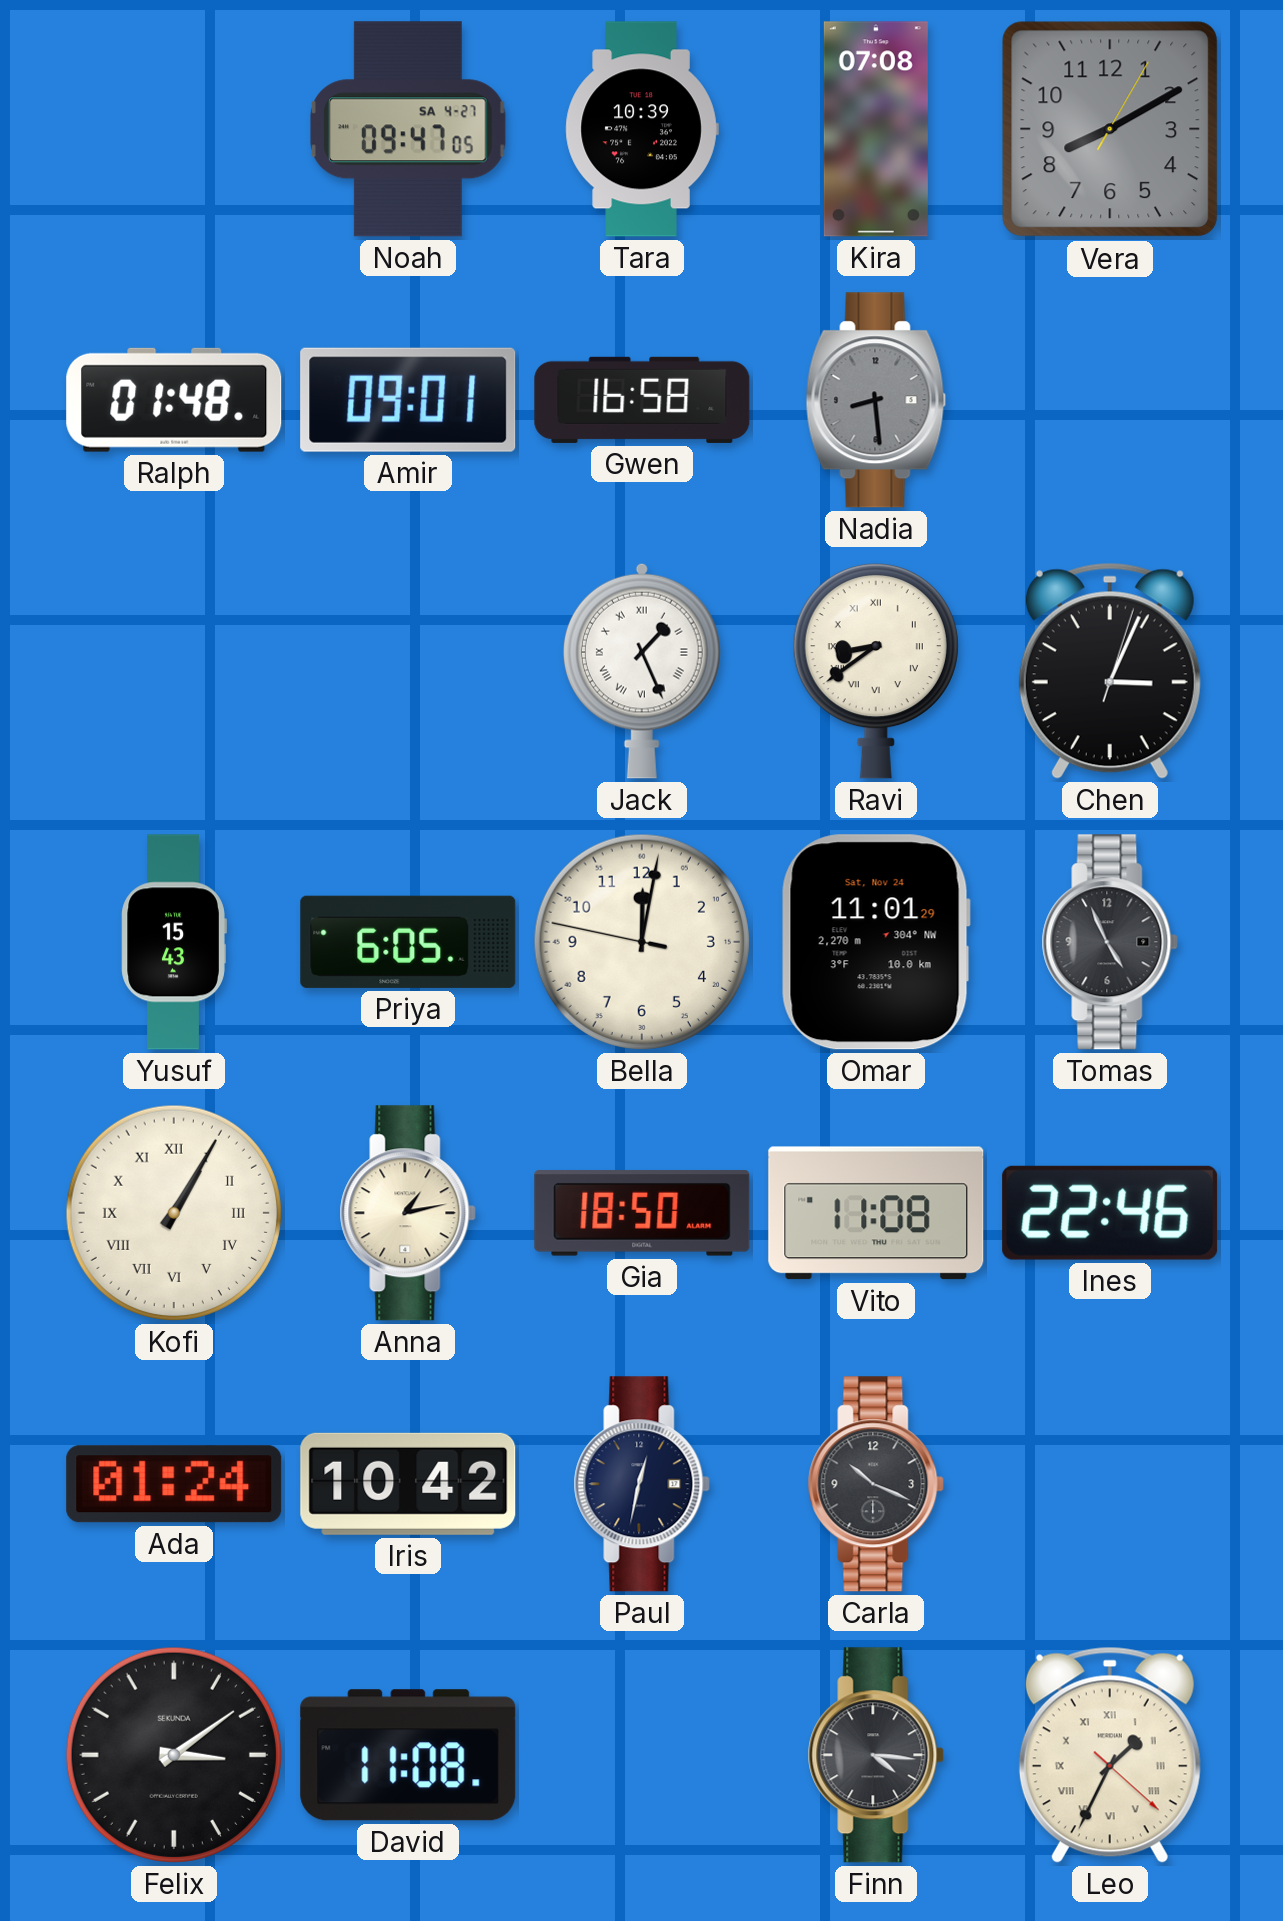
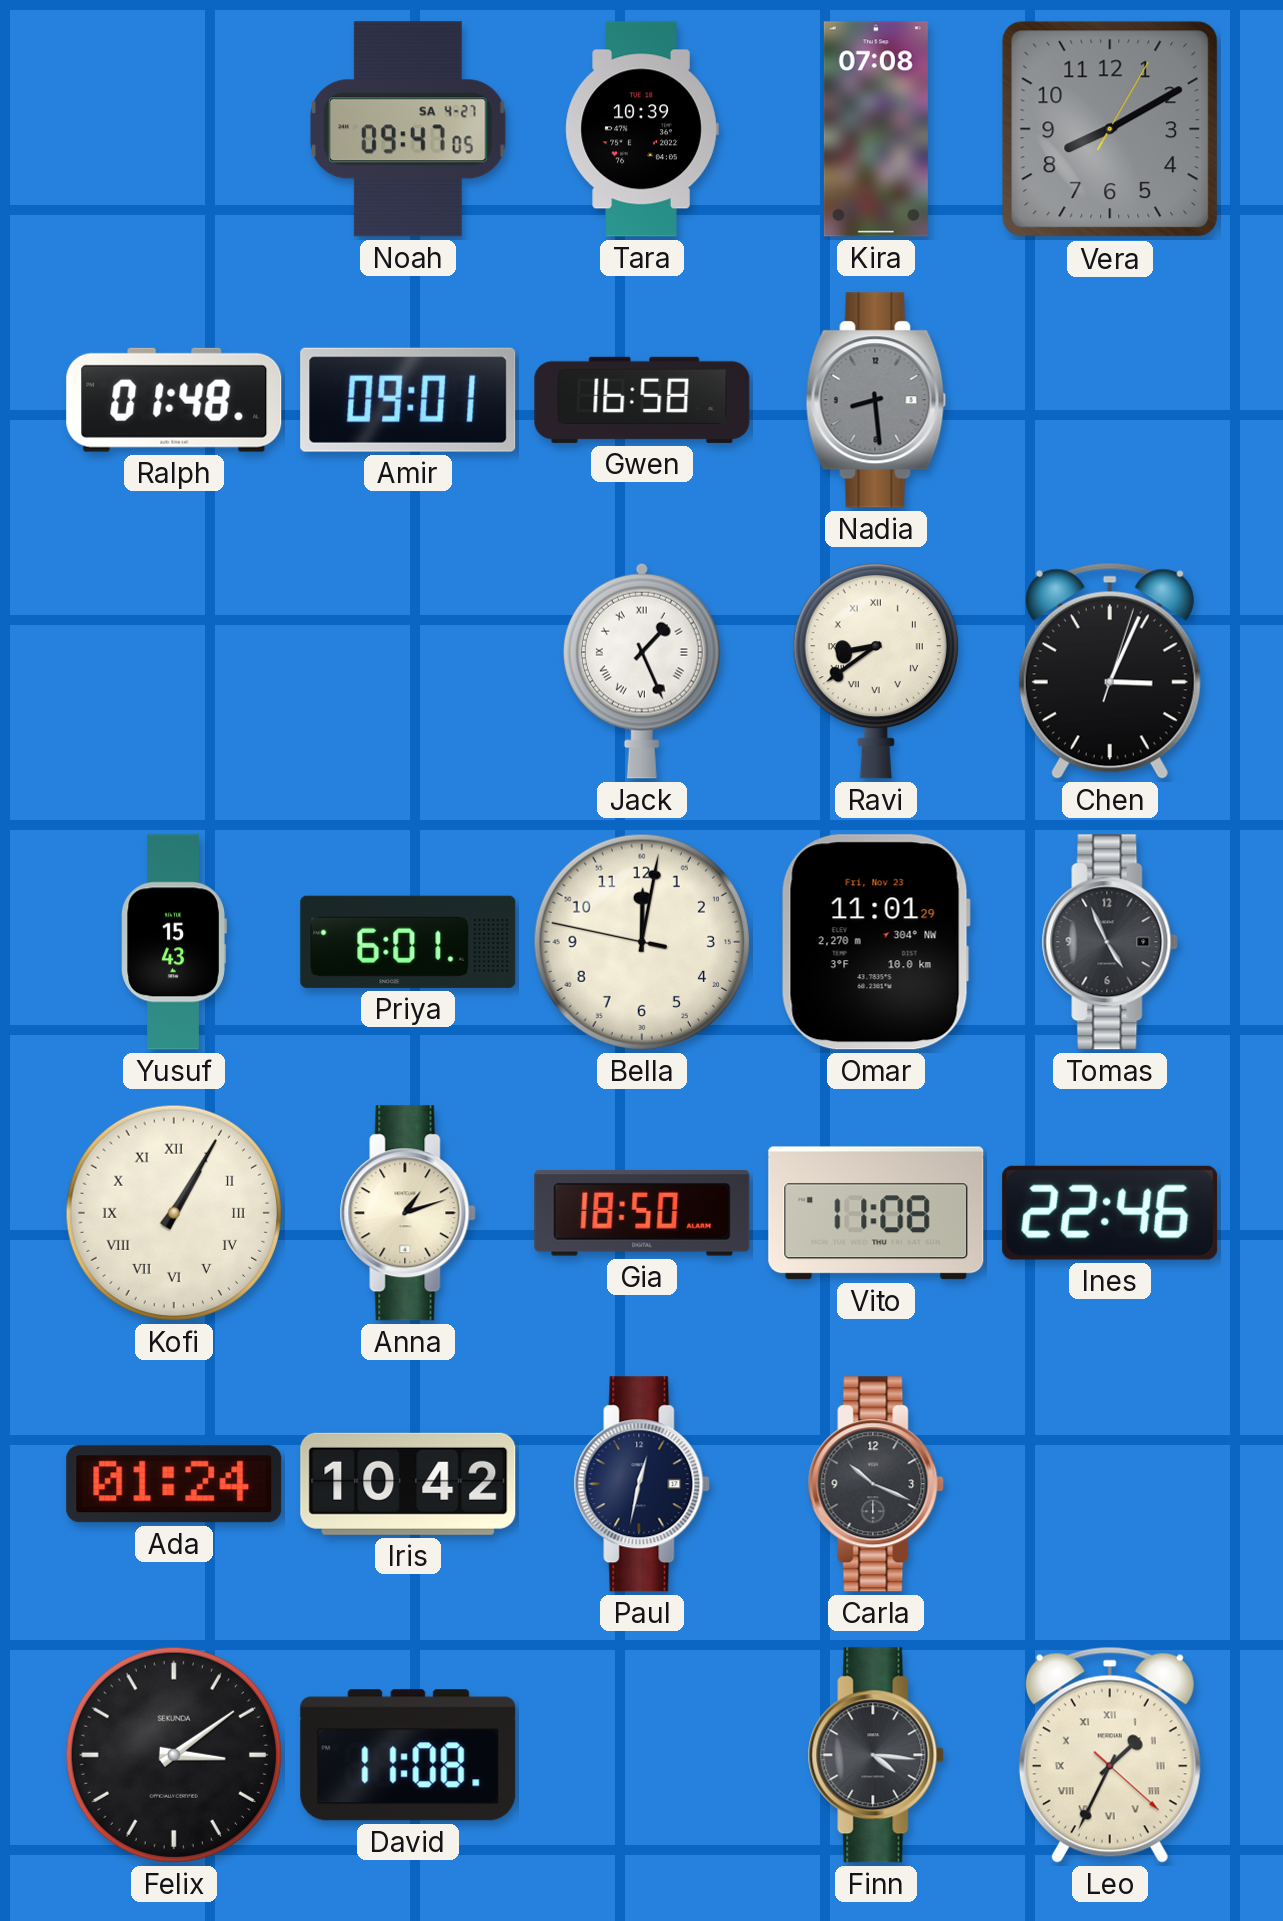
Priya: 6:05 -> 6:01 (408, 942)
Omar date: Sat, Nov 24 -> Fri, Nov 23 (876, 942)
Anna: 1:13 -> 1:12 (408, 1213)
